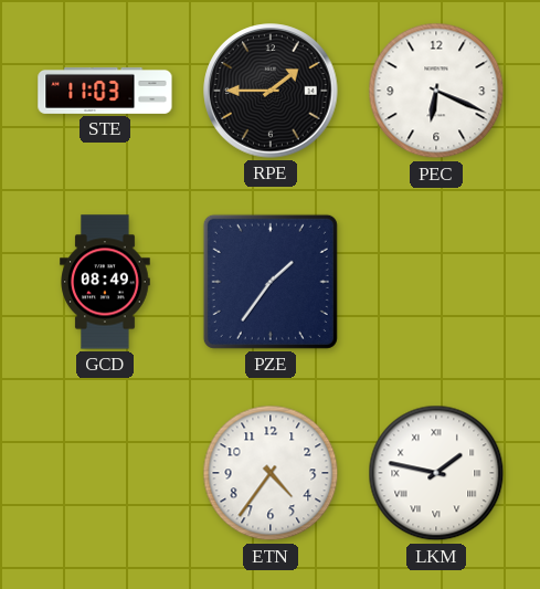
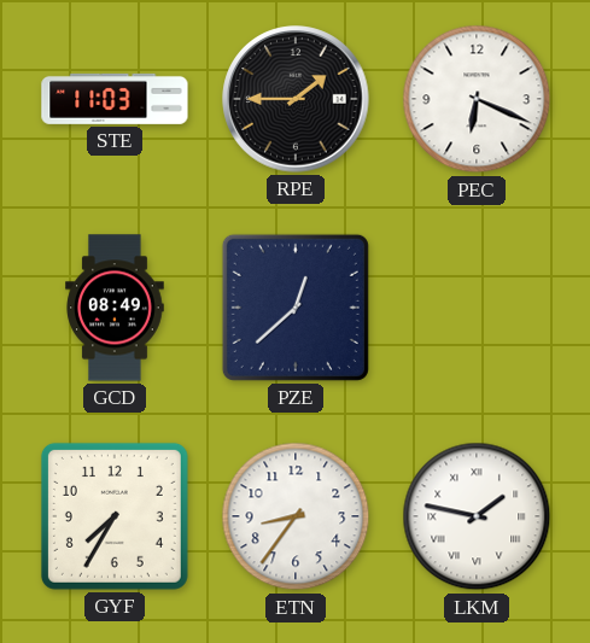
PZE: 1:36 -> 12:38 (296, 308)
GYF: none -> 7:35 (115, 516)
ETN: 4:36 -> 8:36 (296, 516)
